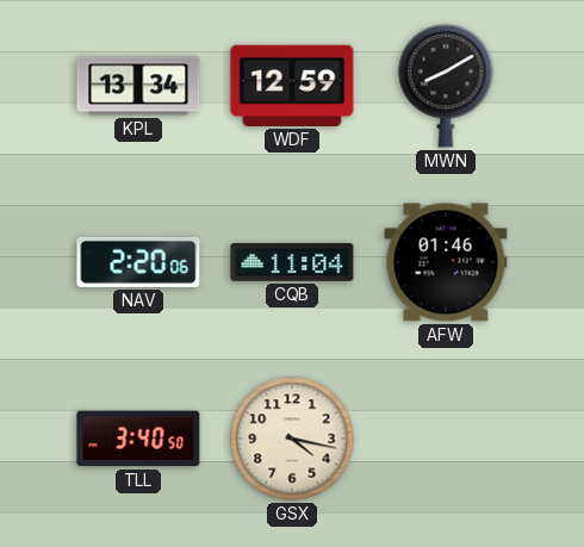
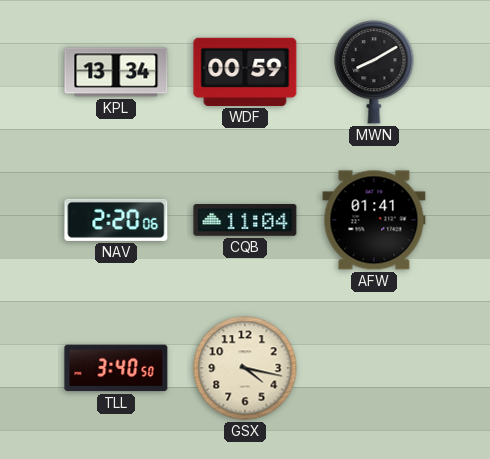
WDF: 12:59 -> 00:59 (245, 72)
AFW: 01:46 -> 01:41 (374, 220)
